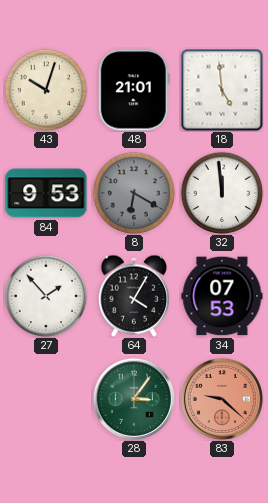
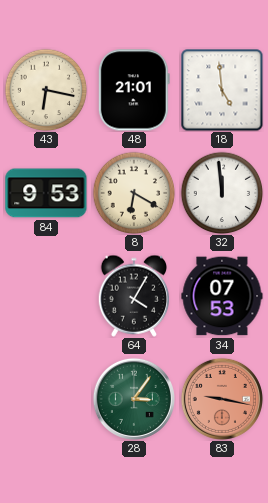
43: 10:03 -> 6:17 (46, 90)
8 dial: grey -> cream (134, 193)
27: 1:53 -> none (46, 296)
83: 9:22 -> 9:17 (222, 399)
